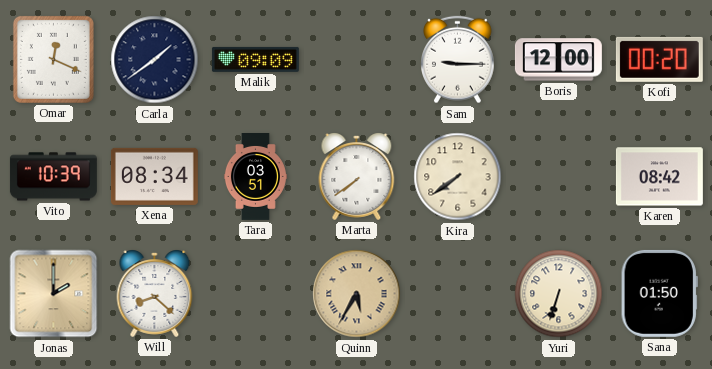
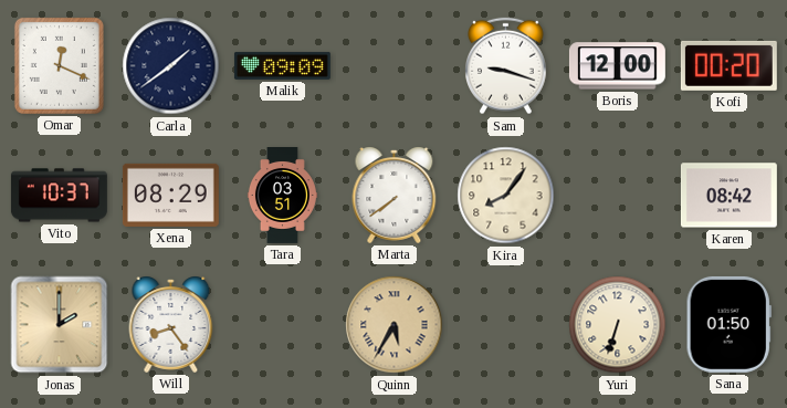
Sam: 9:15 -> 9:18 (506, 66)
Vito: 10:39 -> 10:37 (59, 196)
Xena: 08:34 -> 08:29 (170, 195)
Kira: 7:39 -> 8:06 (506, 196)
Will: 8:22 -> 8:24 (171, 324)
